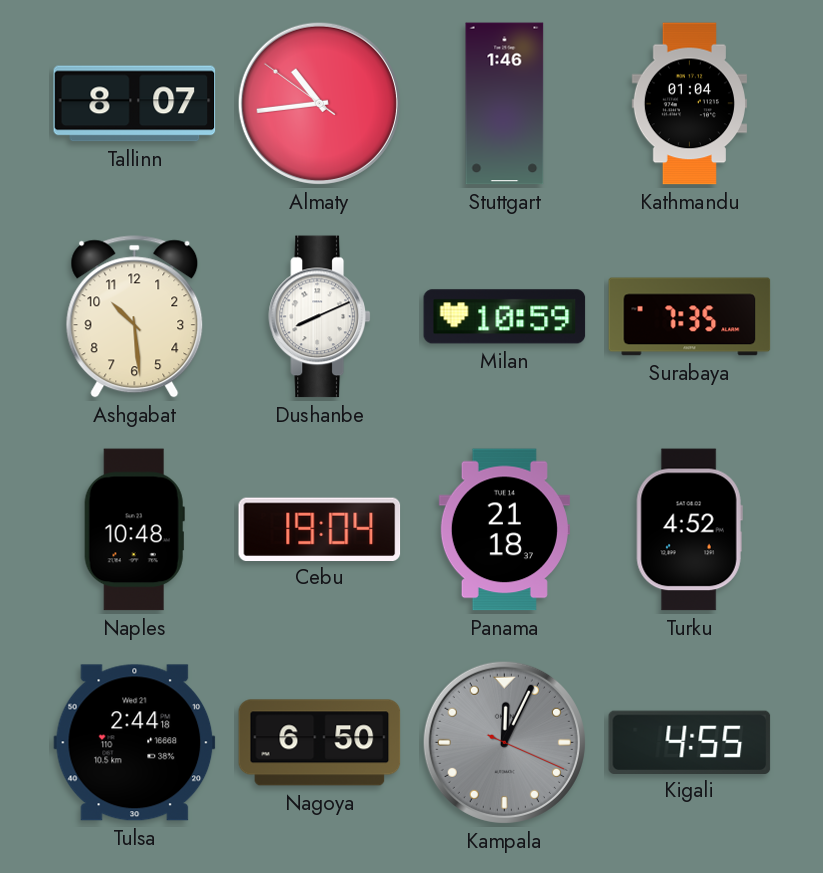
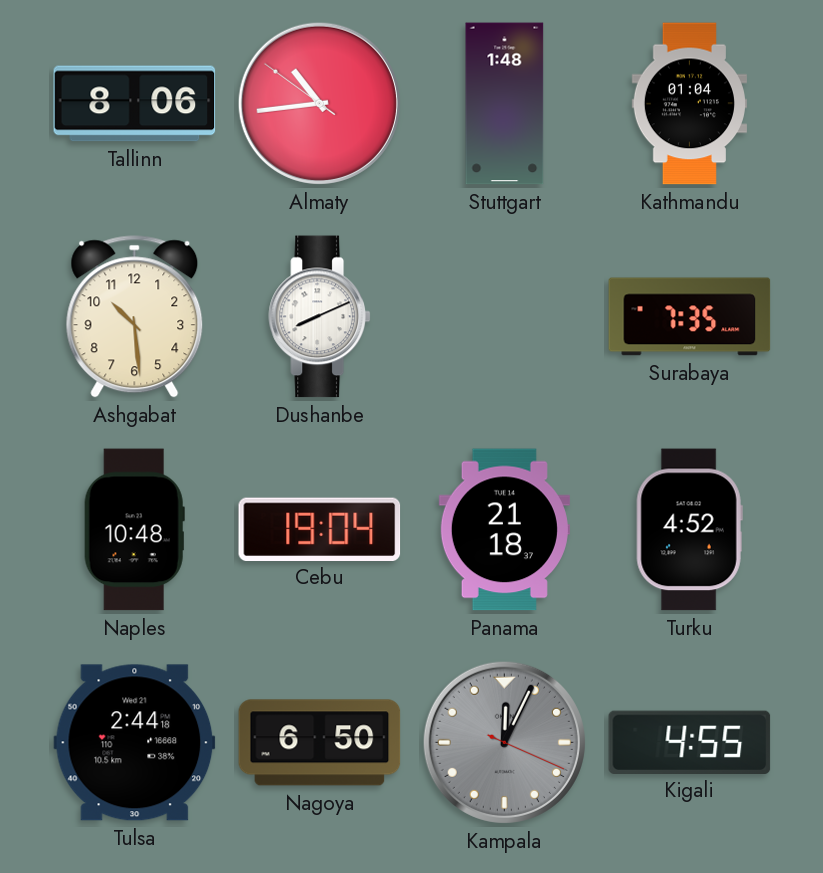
Tallinn: 8:07 -> 8:06 (135, 104)
Stuttgart: 1:46 -> 1:48 (505, 104)
Milan: 10:59 -> none (505, 317)
